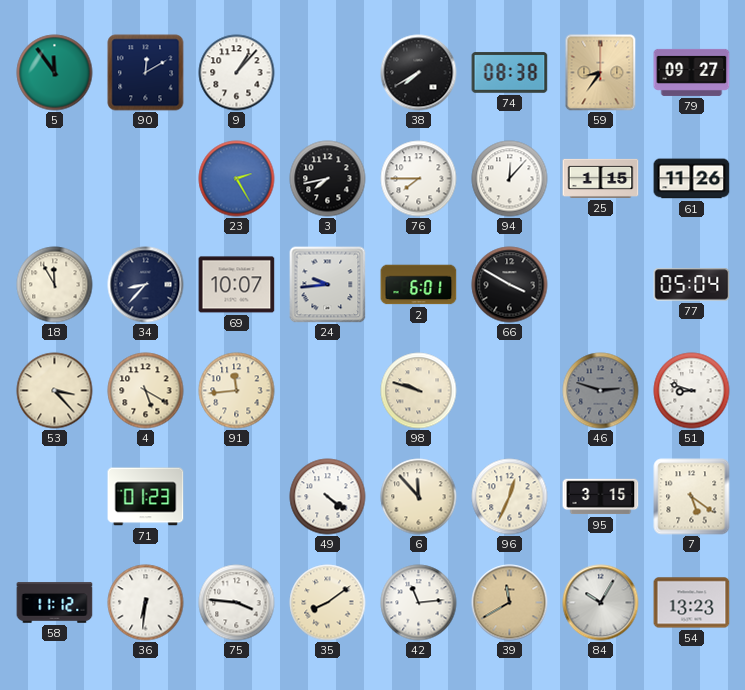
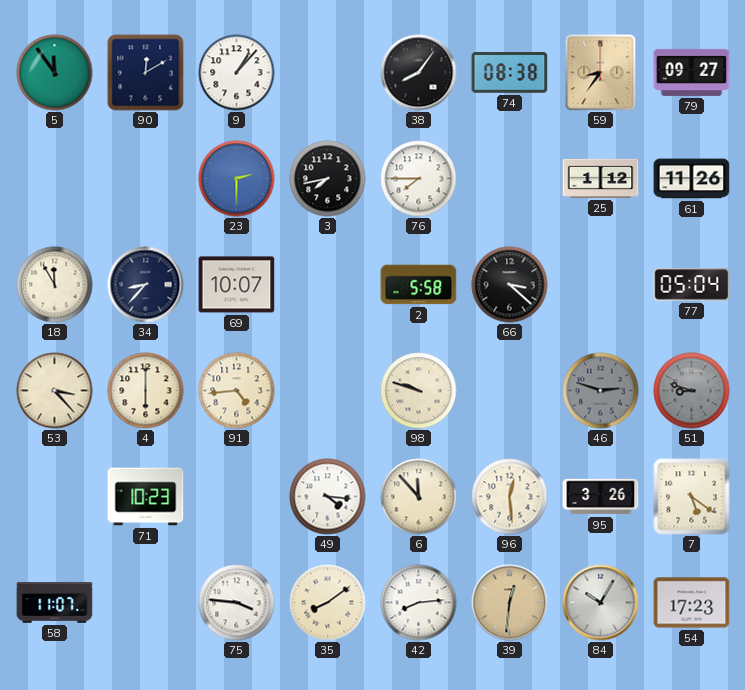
38: 7:40 -> 8:06 (419, 73)
23: 2:25 -> 2:30 (237, 179)
94: 12:07 -> none (510, 179)
25: 1:15 -> 1:12 (601, 178)
24: 9:44 -> none (328, 285)
2: 6:01 -> 5:58 (419, 285)
66: 3:50 -> 3:22 (510, 285)
4: 5:20 -> 6:00 (146, 391)
91: 11:44 -> 4:44 (237, 391)
51 dial: white -> grey (692, 391)
71: 01:23 -> 10:23 (146, 497)
49: 4:21 -> 4:16 (328, 497)
96: 12:34 -> 12:29 (510, 497)
95: 3:15 -> 3:26 (601, 497)
58: 11:12 -> 11:07 (55, 603)
36: 6:31 -> none (146, 603)
42: 11:14 -> 8:14 (419, 603)
39: 11:40 -> 12:31 (510, 603)
54: 13:23 -> 17:23 (692, 603)
